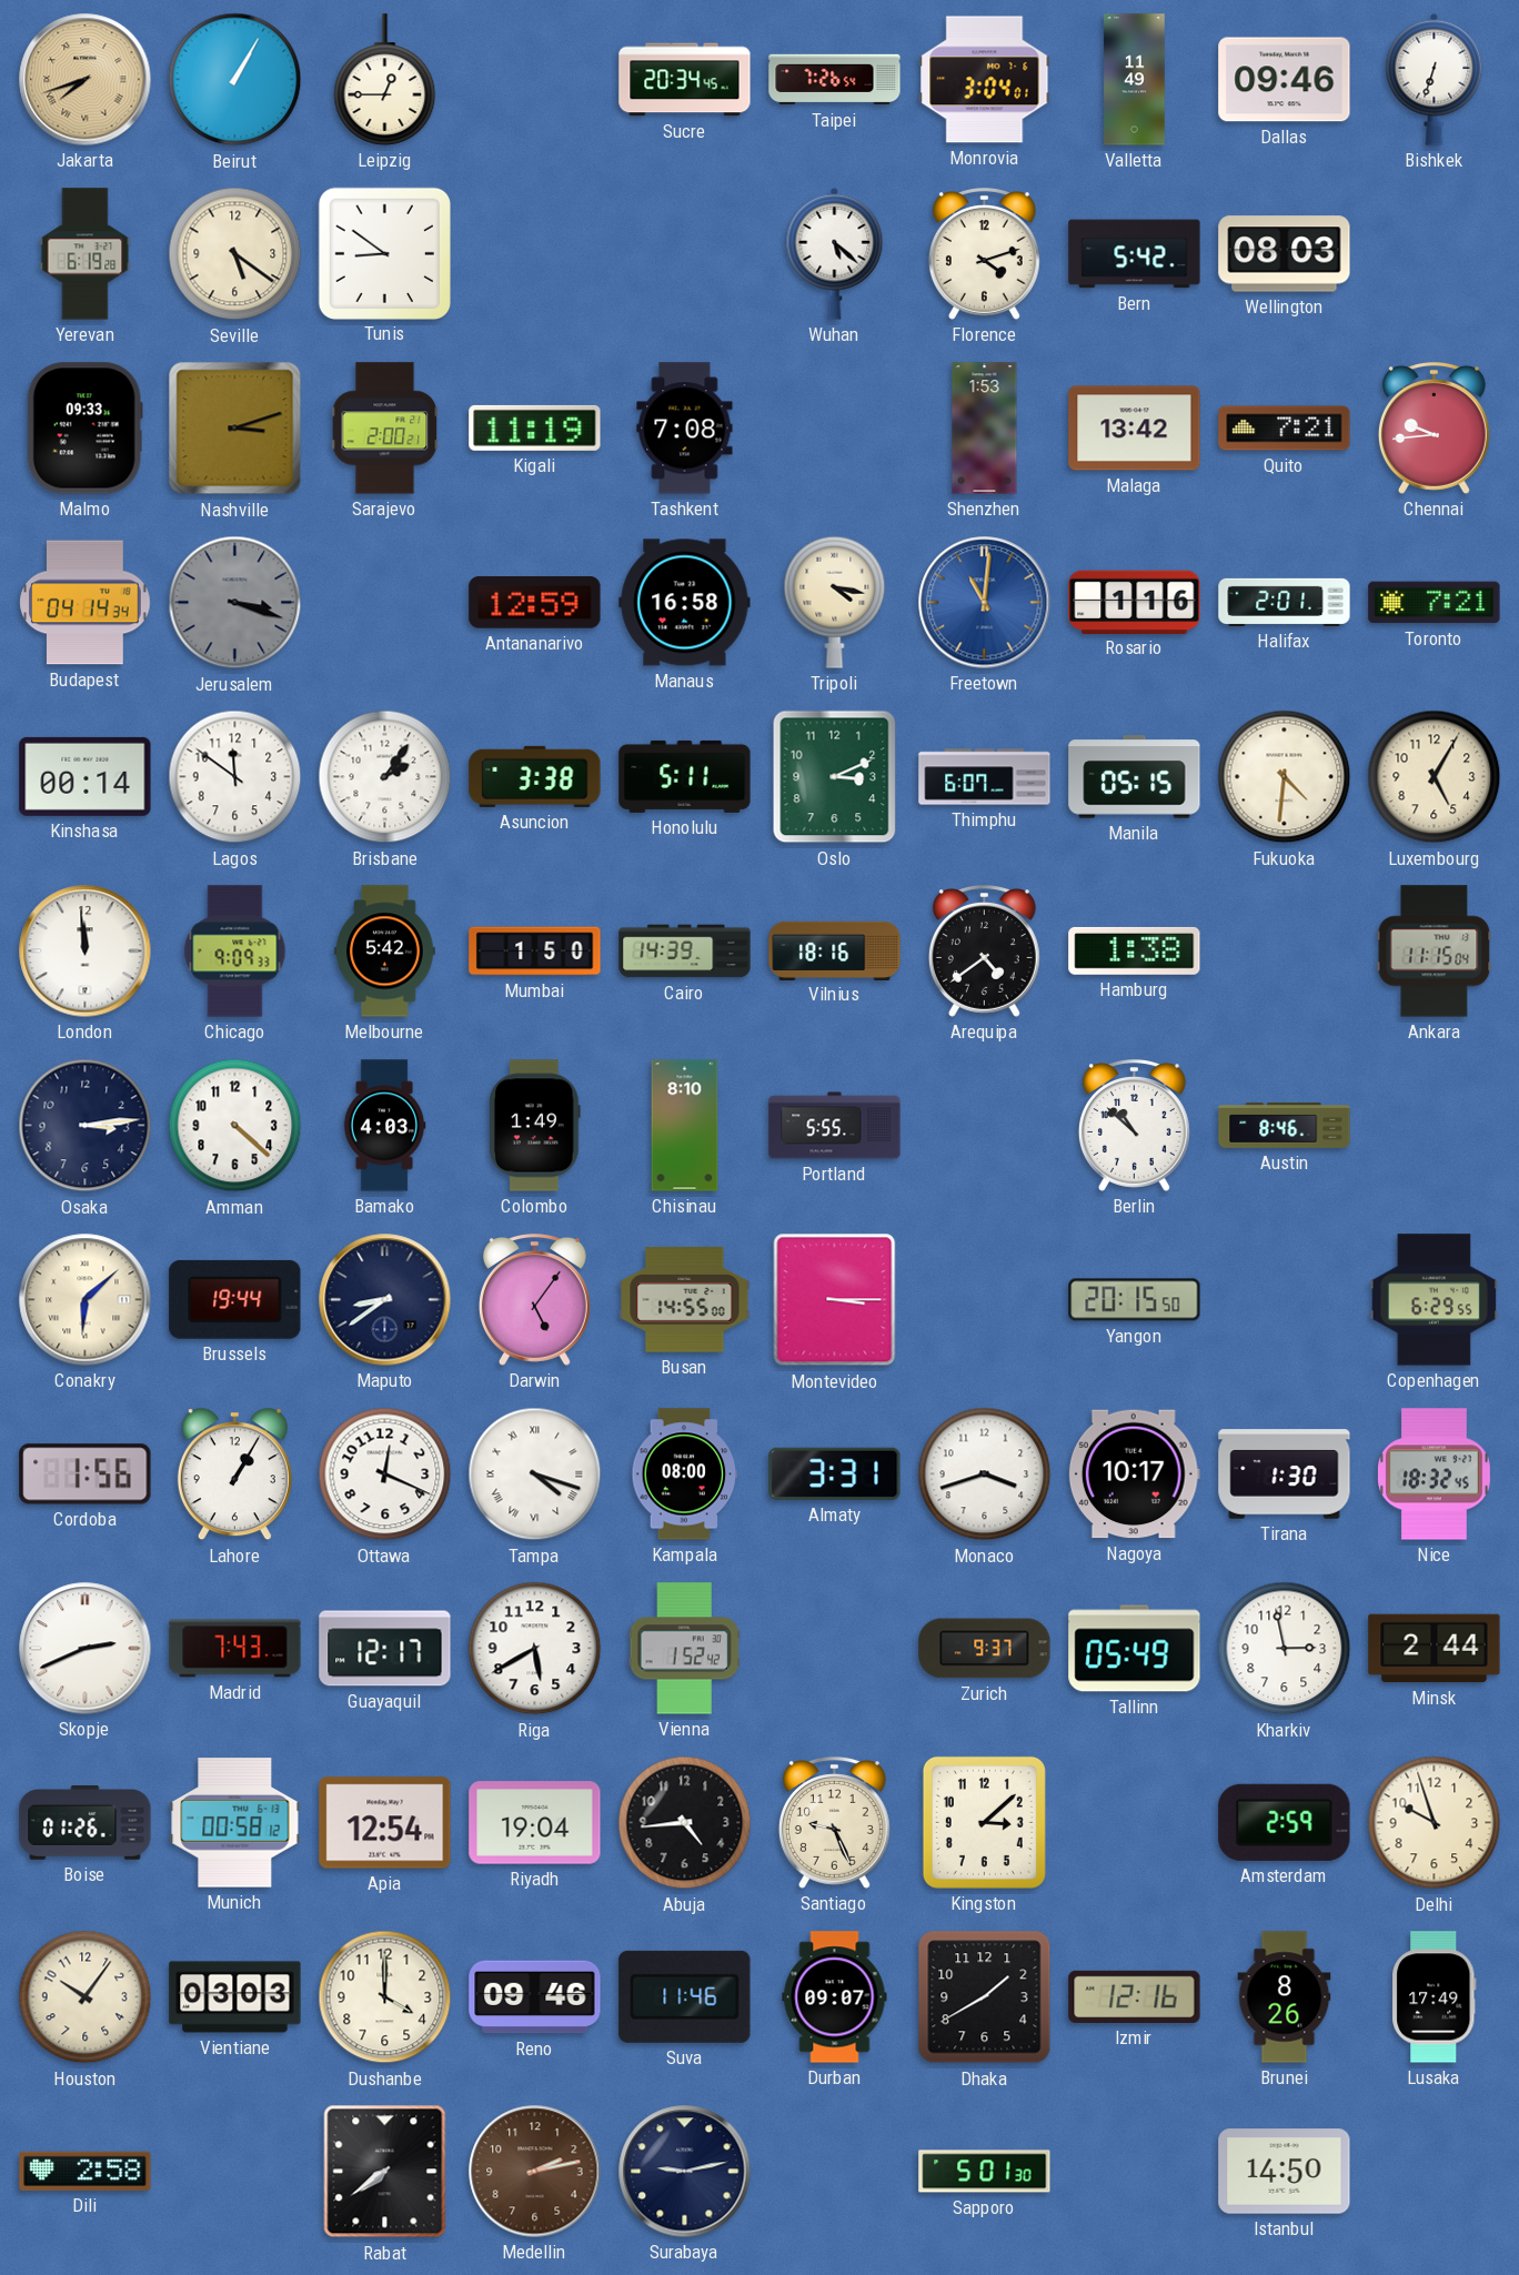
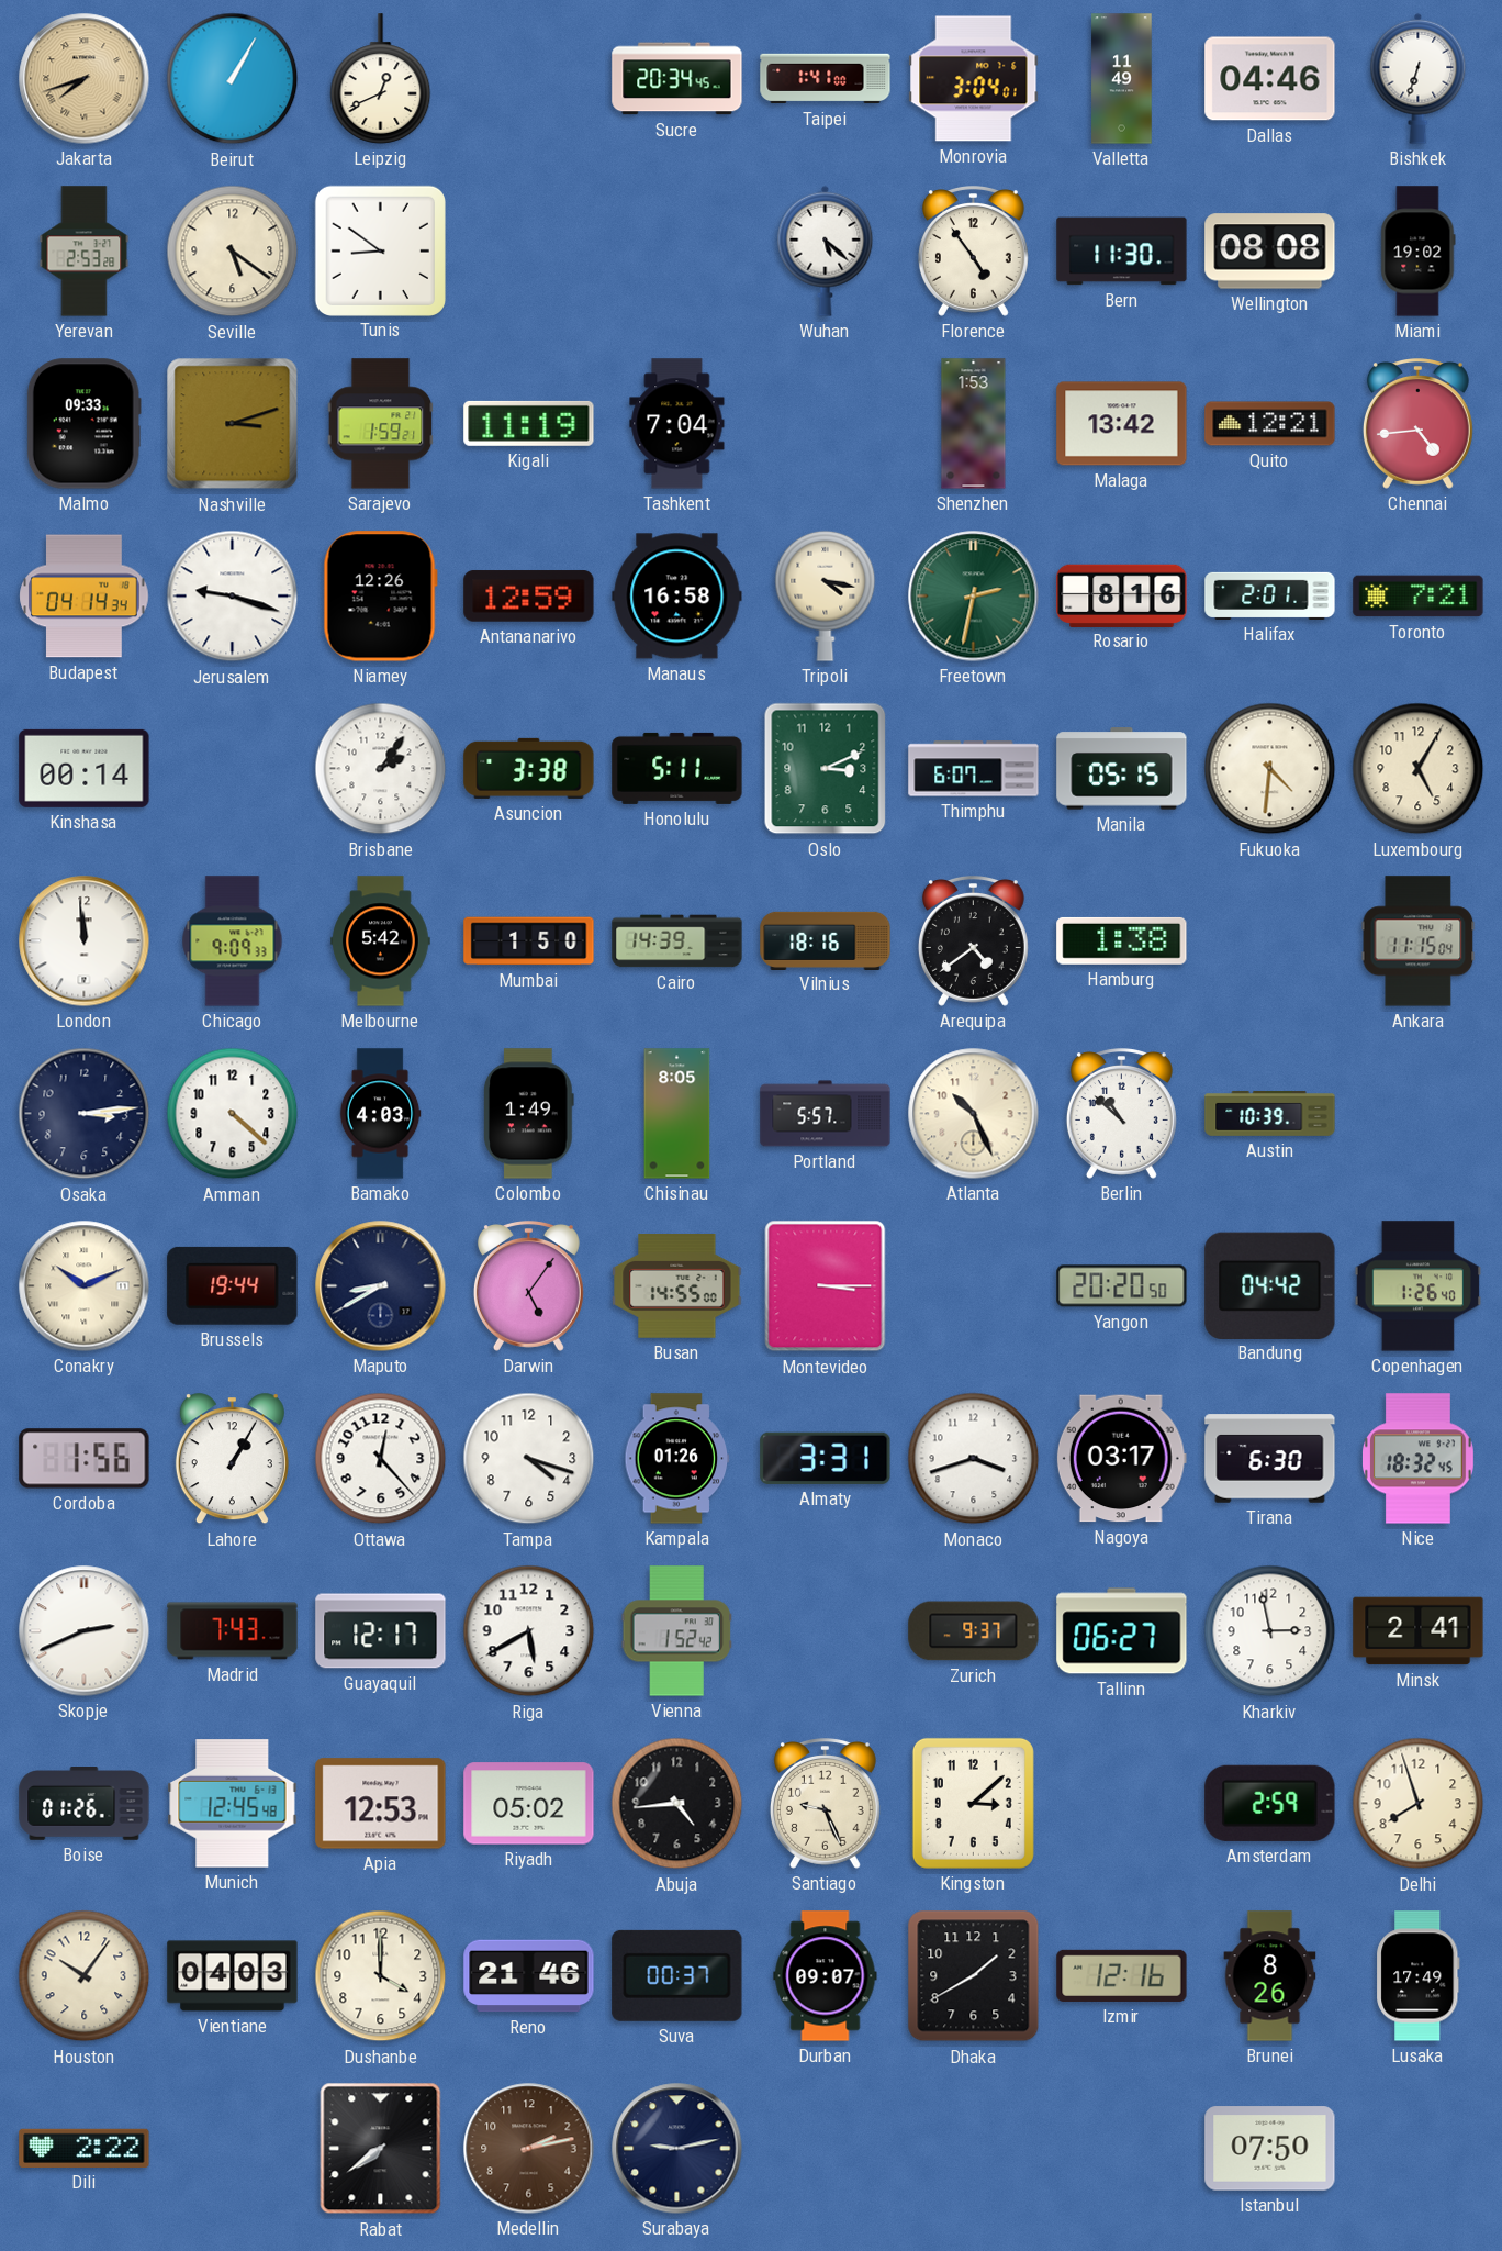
Leipzig: 12:45 -> 12:41 (381, 79)
Taipei: 7:26 -> 1:41 (826, 79)
Dallas: 09:46 -> 04:46 (1270, 79)
Yerevan: 6:19 -> 2:53 (85, 252)
Florence: 4:12 -> 4:54 (973, 252)
Bern: 5:42 -> 11:30 (1122, 252)
Wellington: 08:03 -> 08:08 (1270, 252)
Miami: none -> 19:02 (1419, 252)
Sarajevo: 2:00 -> 1:59 (381, 424)
Tashkent: 7:08 -> 7:04 (677, 424)
Quito: 7:21 -> 12:21 (1270, 424)
Chennai: 9:44 -> 4:44 (1417, 424)
Jerusalem: 3:18 -> 9:18 (233, 597)
Jerusalem dial: grey -> white (233, 597)
Niamey: none -> 12:26 (380, 597)
Freetown: 11:01 -> 2:32 (974, 597)
Freetown dial: blue -> green (974, 597)
Rosario: 1:16 -> 8:16 (1122, 595)
Lagos: 11:51 -> none (235, 777)
Chisinau: 8:10 -> 8:05 (677, 1114)
Portland: 5:55 -> 5:57 (826, 1114)
Atlanta: none -> 10:26 (974, 1114)
Austin: 8:46 -> 10:39 (1270, 1114)
Conakry: 6:08 -> 10:11 (85, 1286)
Maputo: 8:39 -> 8:40 (381, 1286)
Yangon: 20:15 -> 20:20 (1122, 1286)
Bandung: none -> 04:42 (1270, 1285)
Copenhagen: 6:29 -> 1:26 (1417, 1286)
Ottawa: 12:19 -> 12:23 (381, 1459)
Tampa numerals: Roman -> Arabic (529, 1459)
Kampala: 08:00 -> 01:26 (677, 1459)
Nagoya: 10:17 -> 03:17 (1121, 1459)
Tirana: 1:30 -> 6:30 (1270, 1459)
Tallinn: 05:49 -> 06:27 (1122, 1631)
Minsk: 2:44 -> 2:41 (1419, 1631)
Munich: 00:58 -> 12:45 (233, 1804)
Apia: 12:54 -> 12:53 (381, 1804)
Riyadh: 19:04 -> 05:02 (529, 1804)
Delhi: 9:57 -> 7:57 (1419, 1804)
Vientiane: 03:03 -> 04:03 (233, 1976)
Reno: 09:46 -> 21:46 (529, 1976)
Suva: 11:46 -> 00:37 (677, 1975)
Dili: 2:58 -> 2:22 (85, 2148)
Sapporo: 5:01 -> none (985, 2172)
Istanbul: 14:50 -> 07:50 (1270, 2149)
